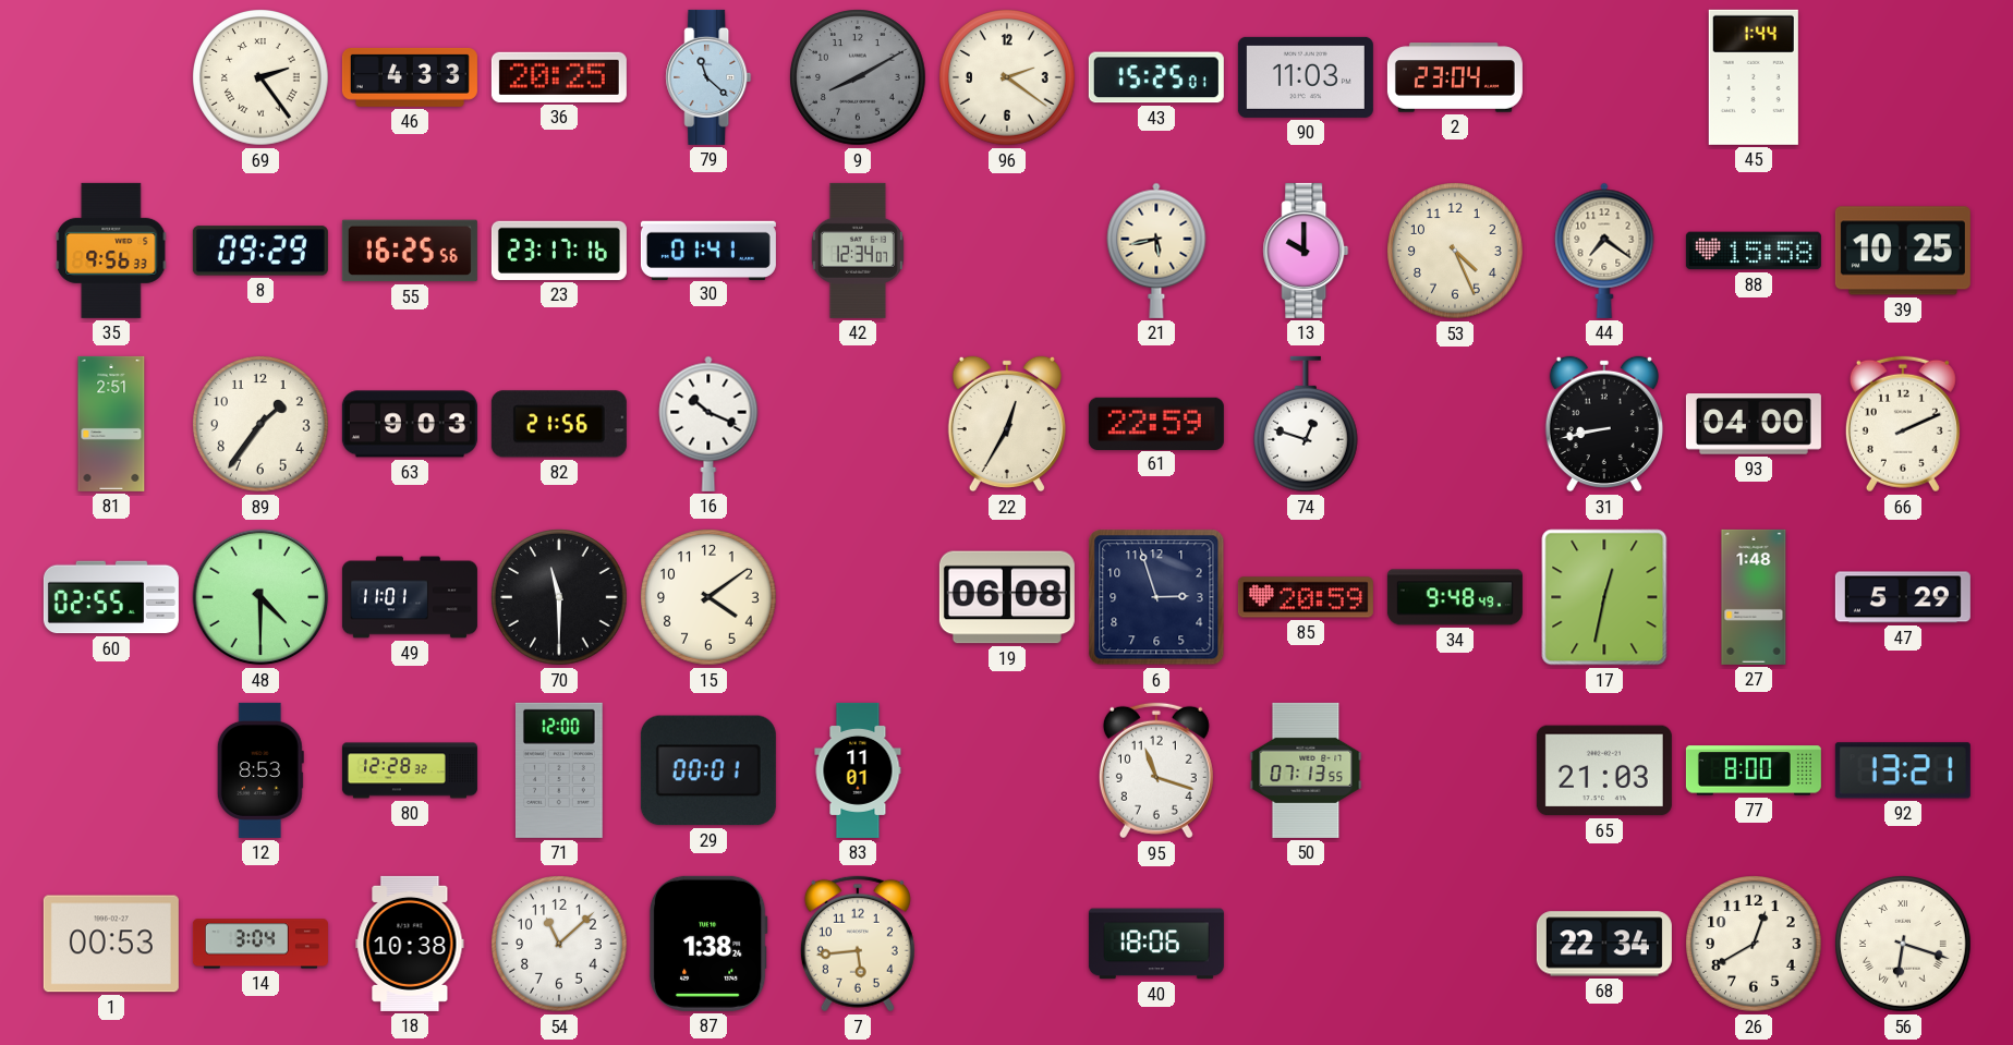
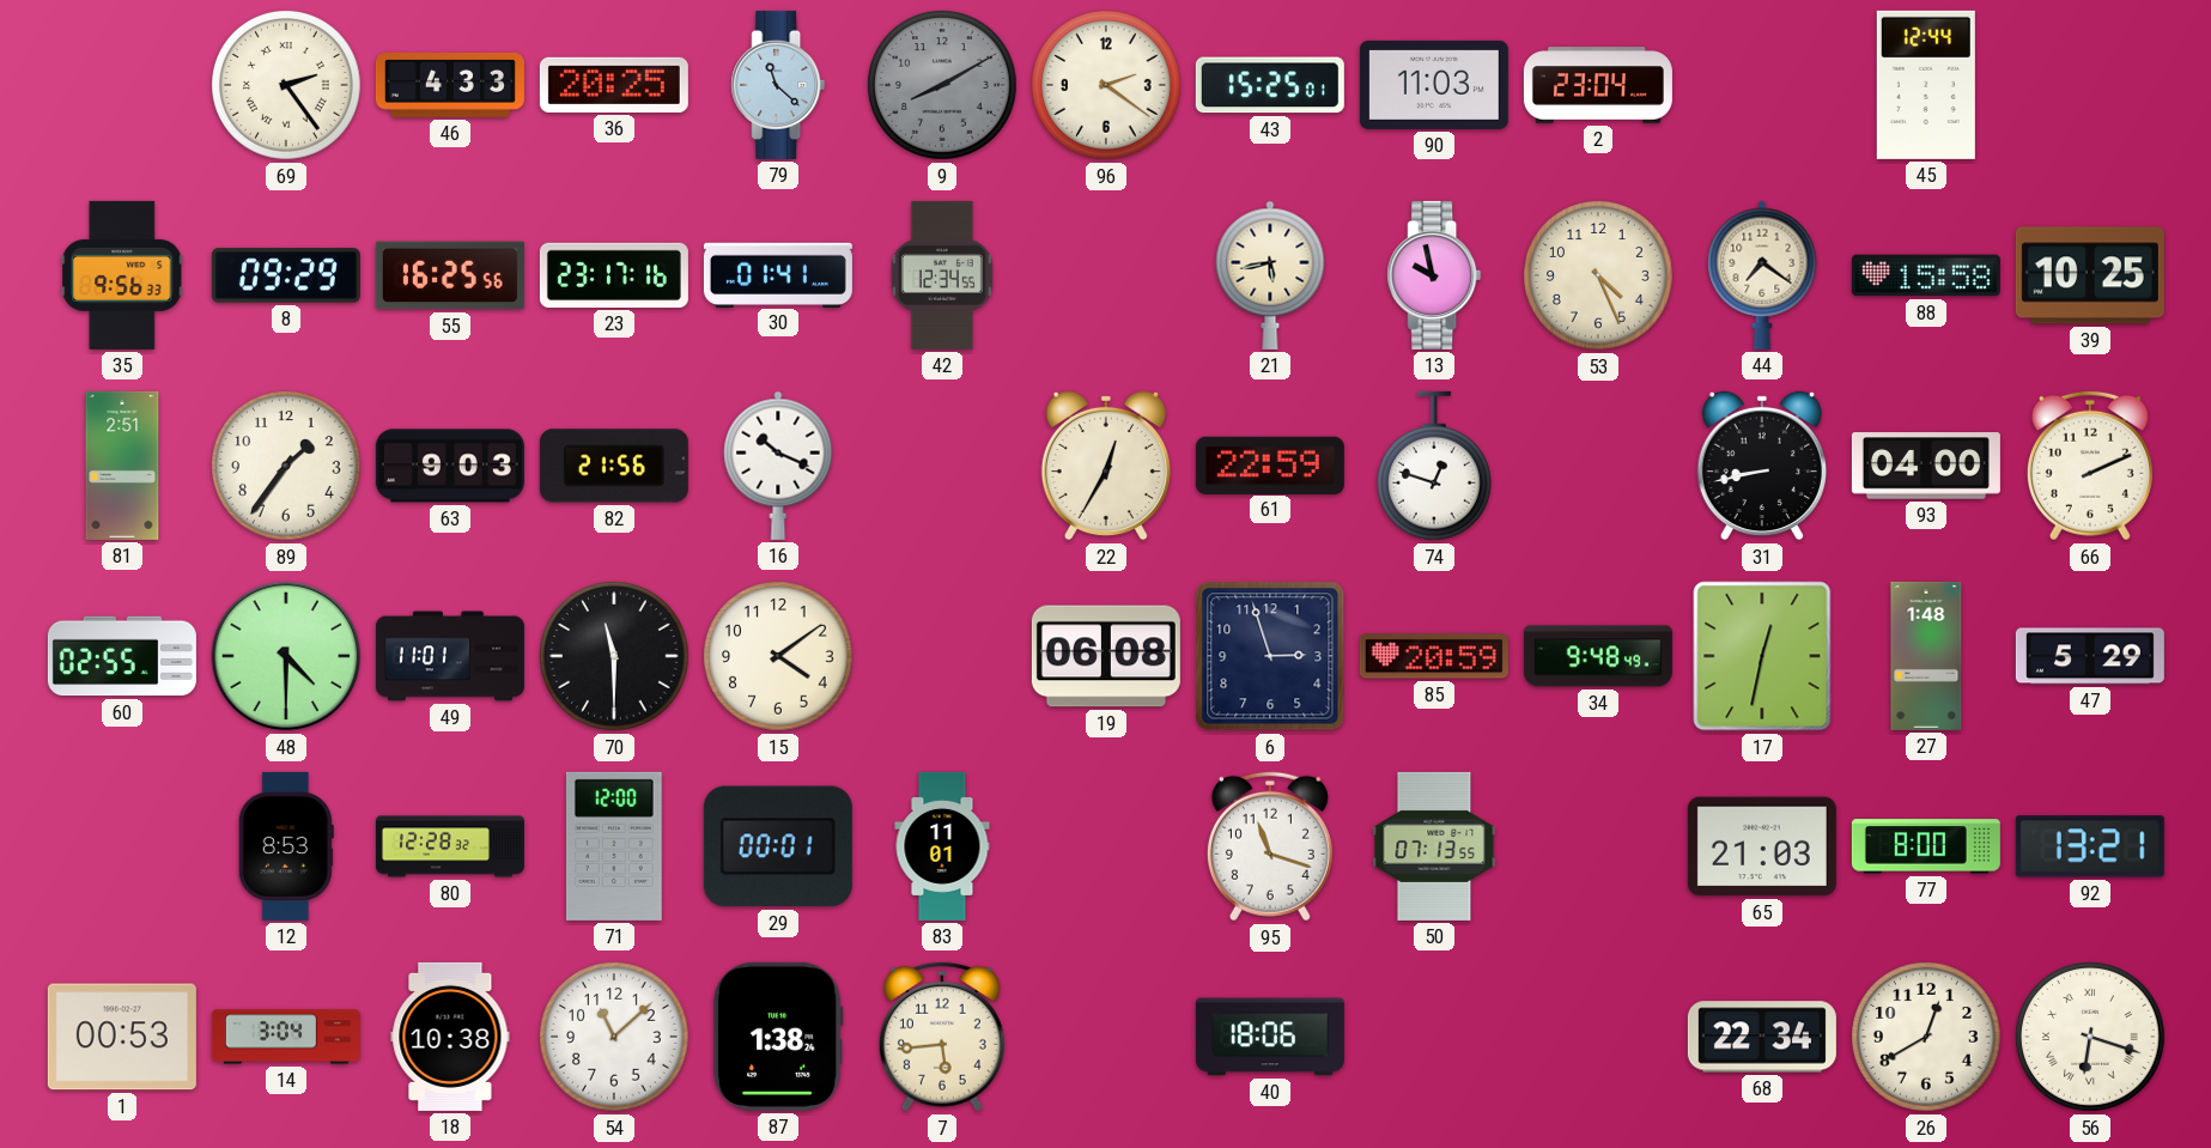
45: 1:44 -> 12:44 (1926, 85)
42: 12:34:07 -> 12:34:55 (942, 275)
13: 10:00 -> 9:58 (1434, 275)
